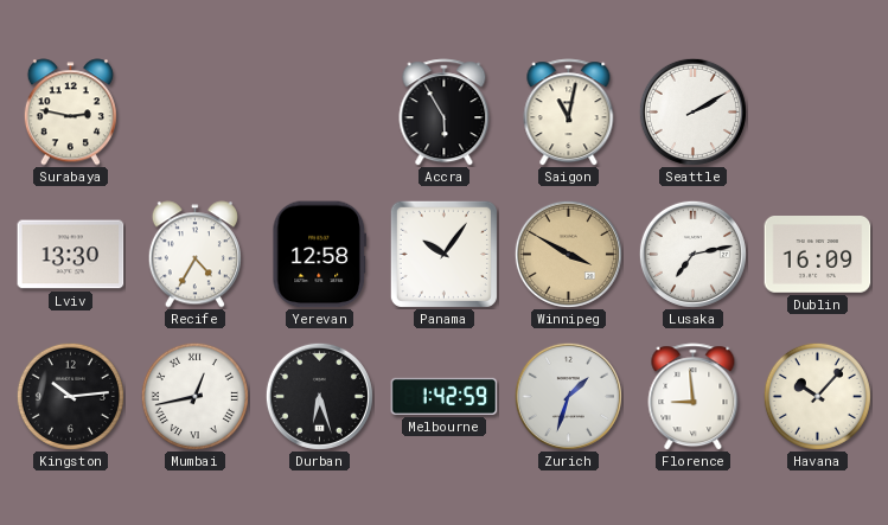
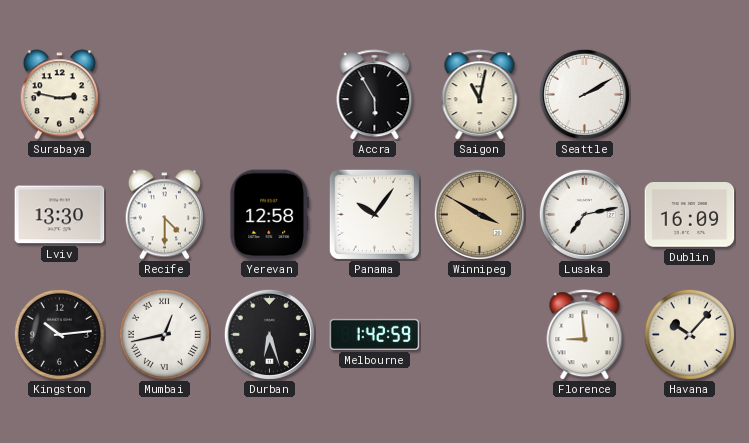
Recife: 4:35 -> 4:30 (164, 215)
Zurich: 1:33 -> none (568, 396)
